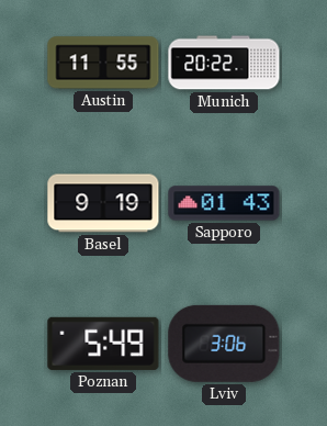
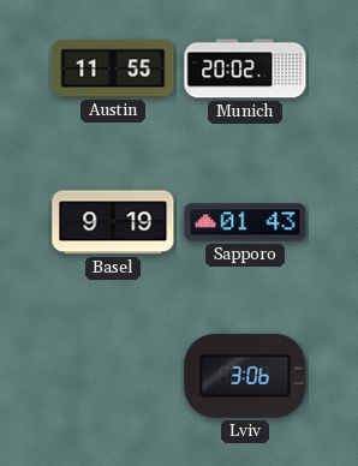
Munich: 20:22 -> 20:02 (245, 68)
Poznan: 5:49 -> none (103, 344)
